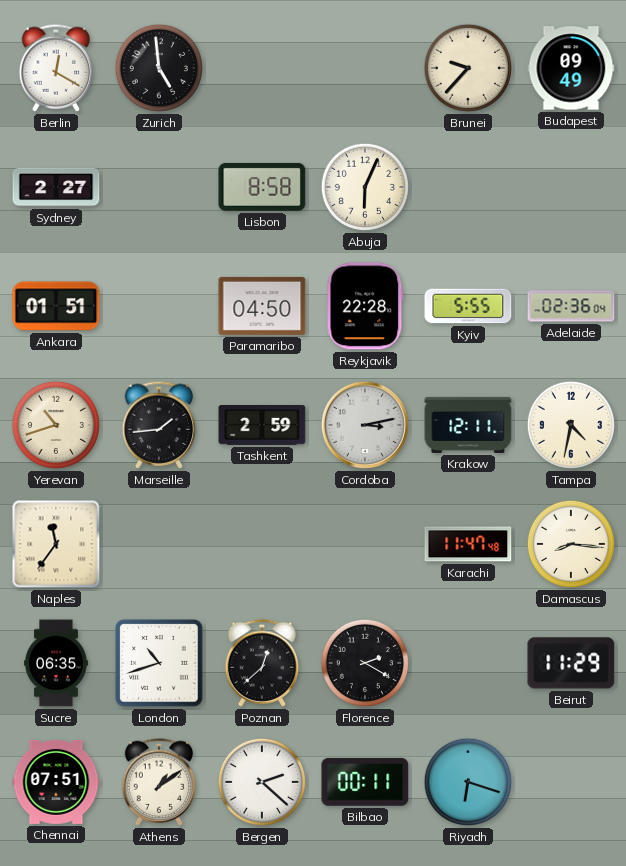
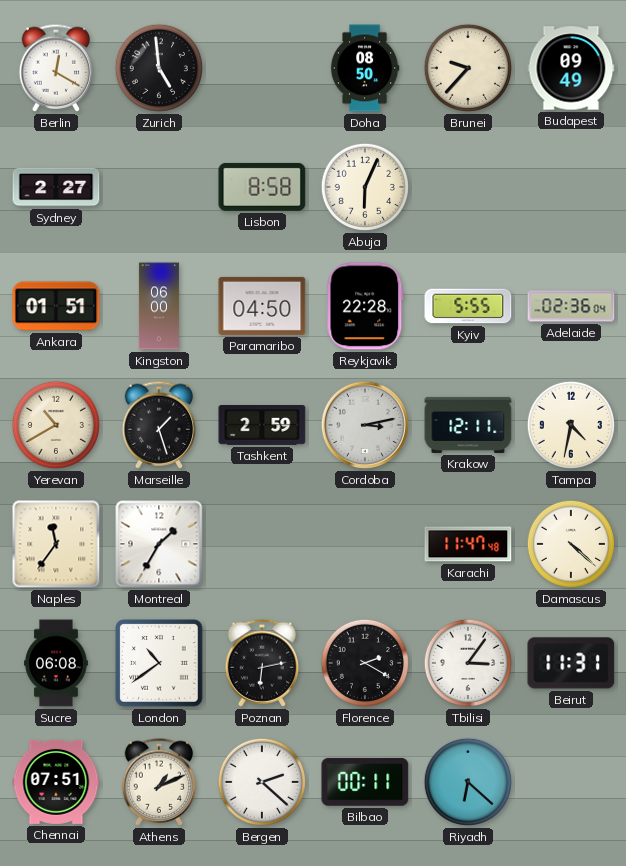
Doha: none -> 08:50 (365, 68)
Kingston: none -> 06:00 (159, 306)
Yerevan: 10:42 -> 10:40 (56, 425)
Marseille: 1:44 -> 1:27 (159, 425)
Montreal: none -> 1:35 (159, 544)
Damascus: 8:16 -> 4:22 (571, 544)
Sucre: 06:35 -> 06:08 (56, 663)
London: 10:42 -> 10:39 (159, 663)
Poznan: 12:38 -> 6:13 (262, 663)
Tbilisi: none -> 3:06 (468, 663)
Beirut: 11:29 -> 11:31 (571, 663)
Athens: 1:09 -> 1:11 (159, 782)
Riyadh: 6:18 -> 6:22 (468, 782)
